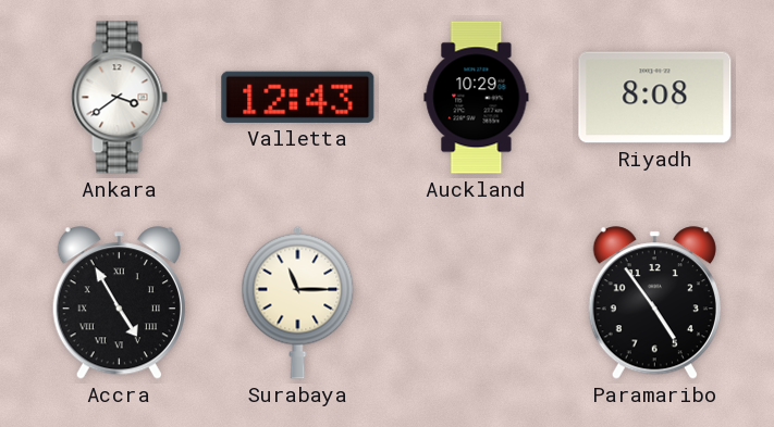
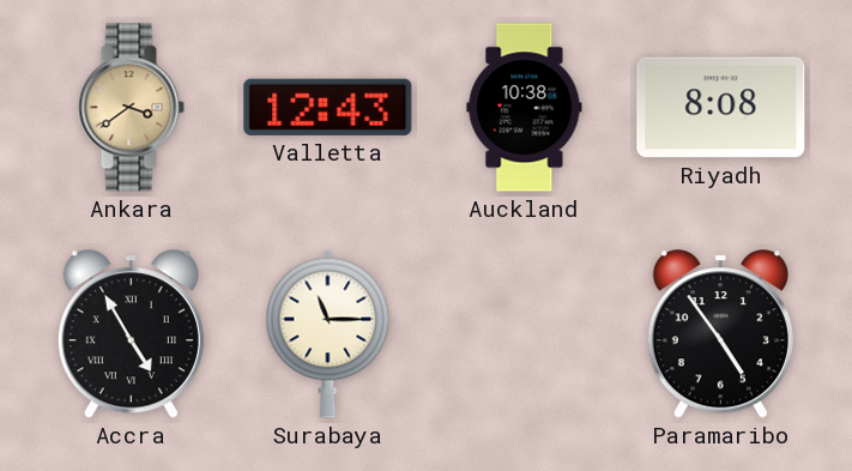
Ankara dial: white -> champagne (131, 108)
Auckland: 10:29 -> 10:38 (525, 108)
